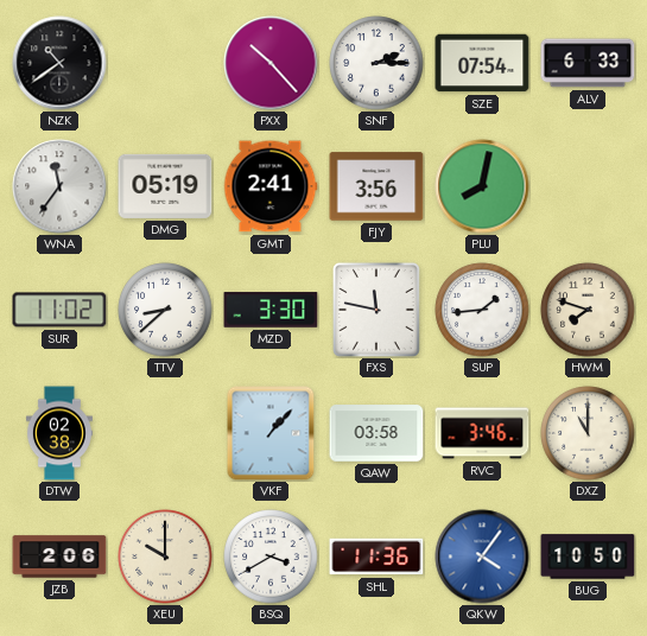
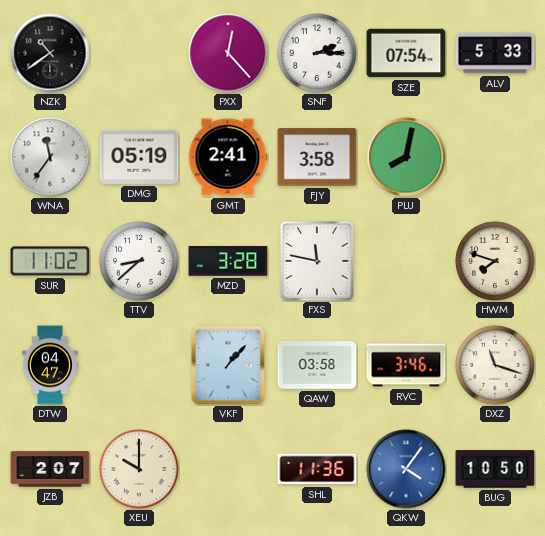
PXX: 10:23 -> 12:23 (228, 53)
ALV: 6:33 -> 5:33 (495, 53)
FJY: 3:56 -> 3:58 (317, 157)
MZD: 3:30 -> 3:28 (228, 261)
SUP: 1:44 -> none (482, 310)
DTW: 02:38 -> 04:47 (50, 365)
DXZ: 11:00 -> 11:18 (495, 365)
JZB: 2:06 -> 2:07 (50, 469)
BSQ: 3:40 -> none (271, 556)
